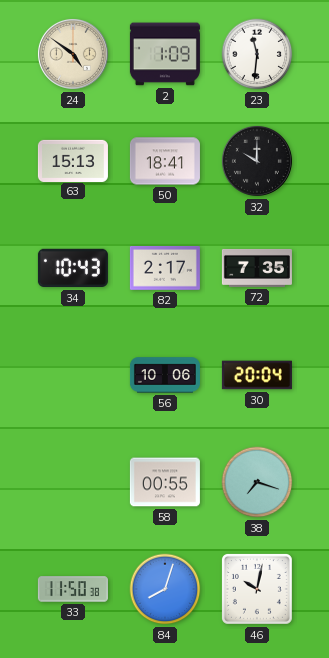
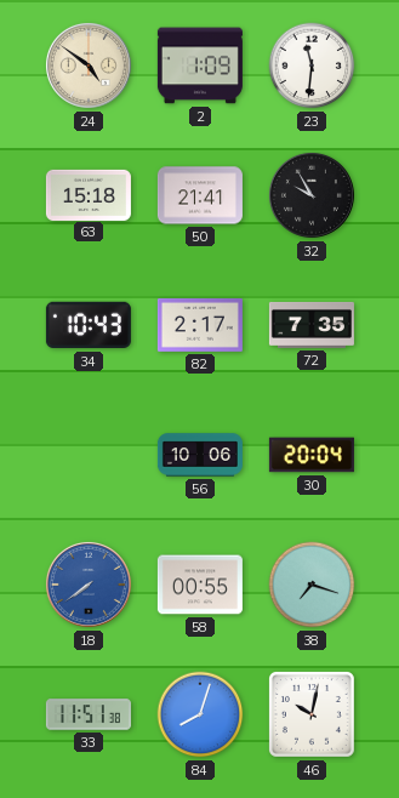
63: 15:13 -> 15:18 (89, 194)
50: 18:41 -> 21:41 (200, 195)
32: 10:00 -> 9:55 (312, 195)
18: none -> 7:39 (89, 585)
33: 11:50 -> 11:51 (89, 714)
